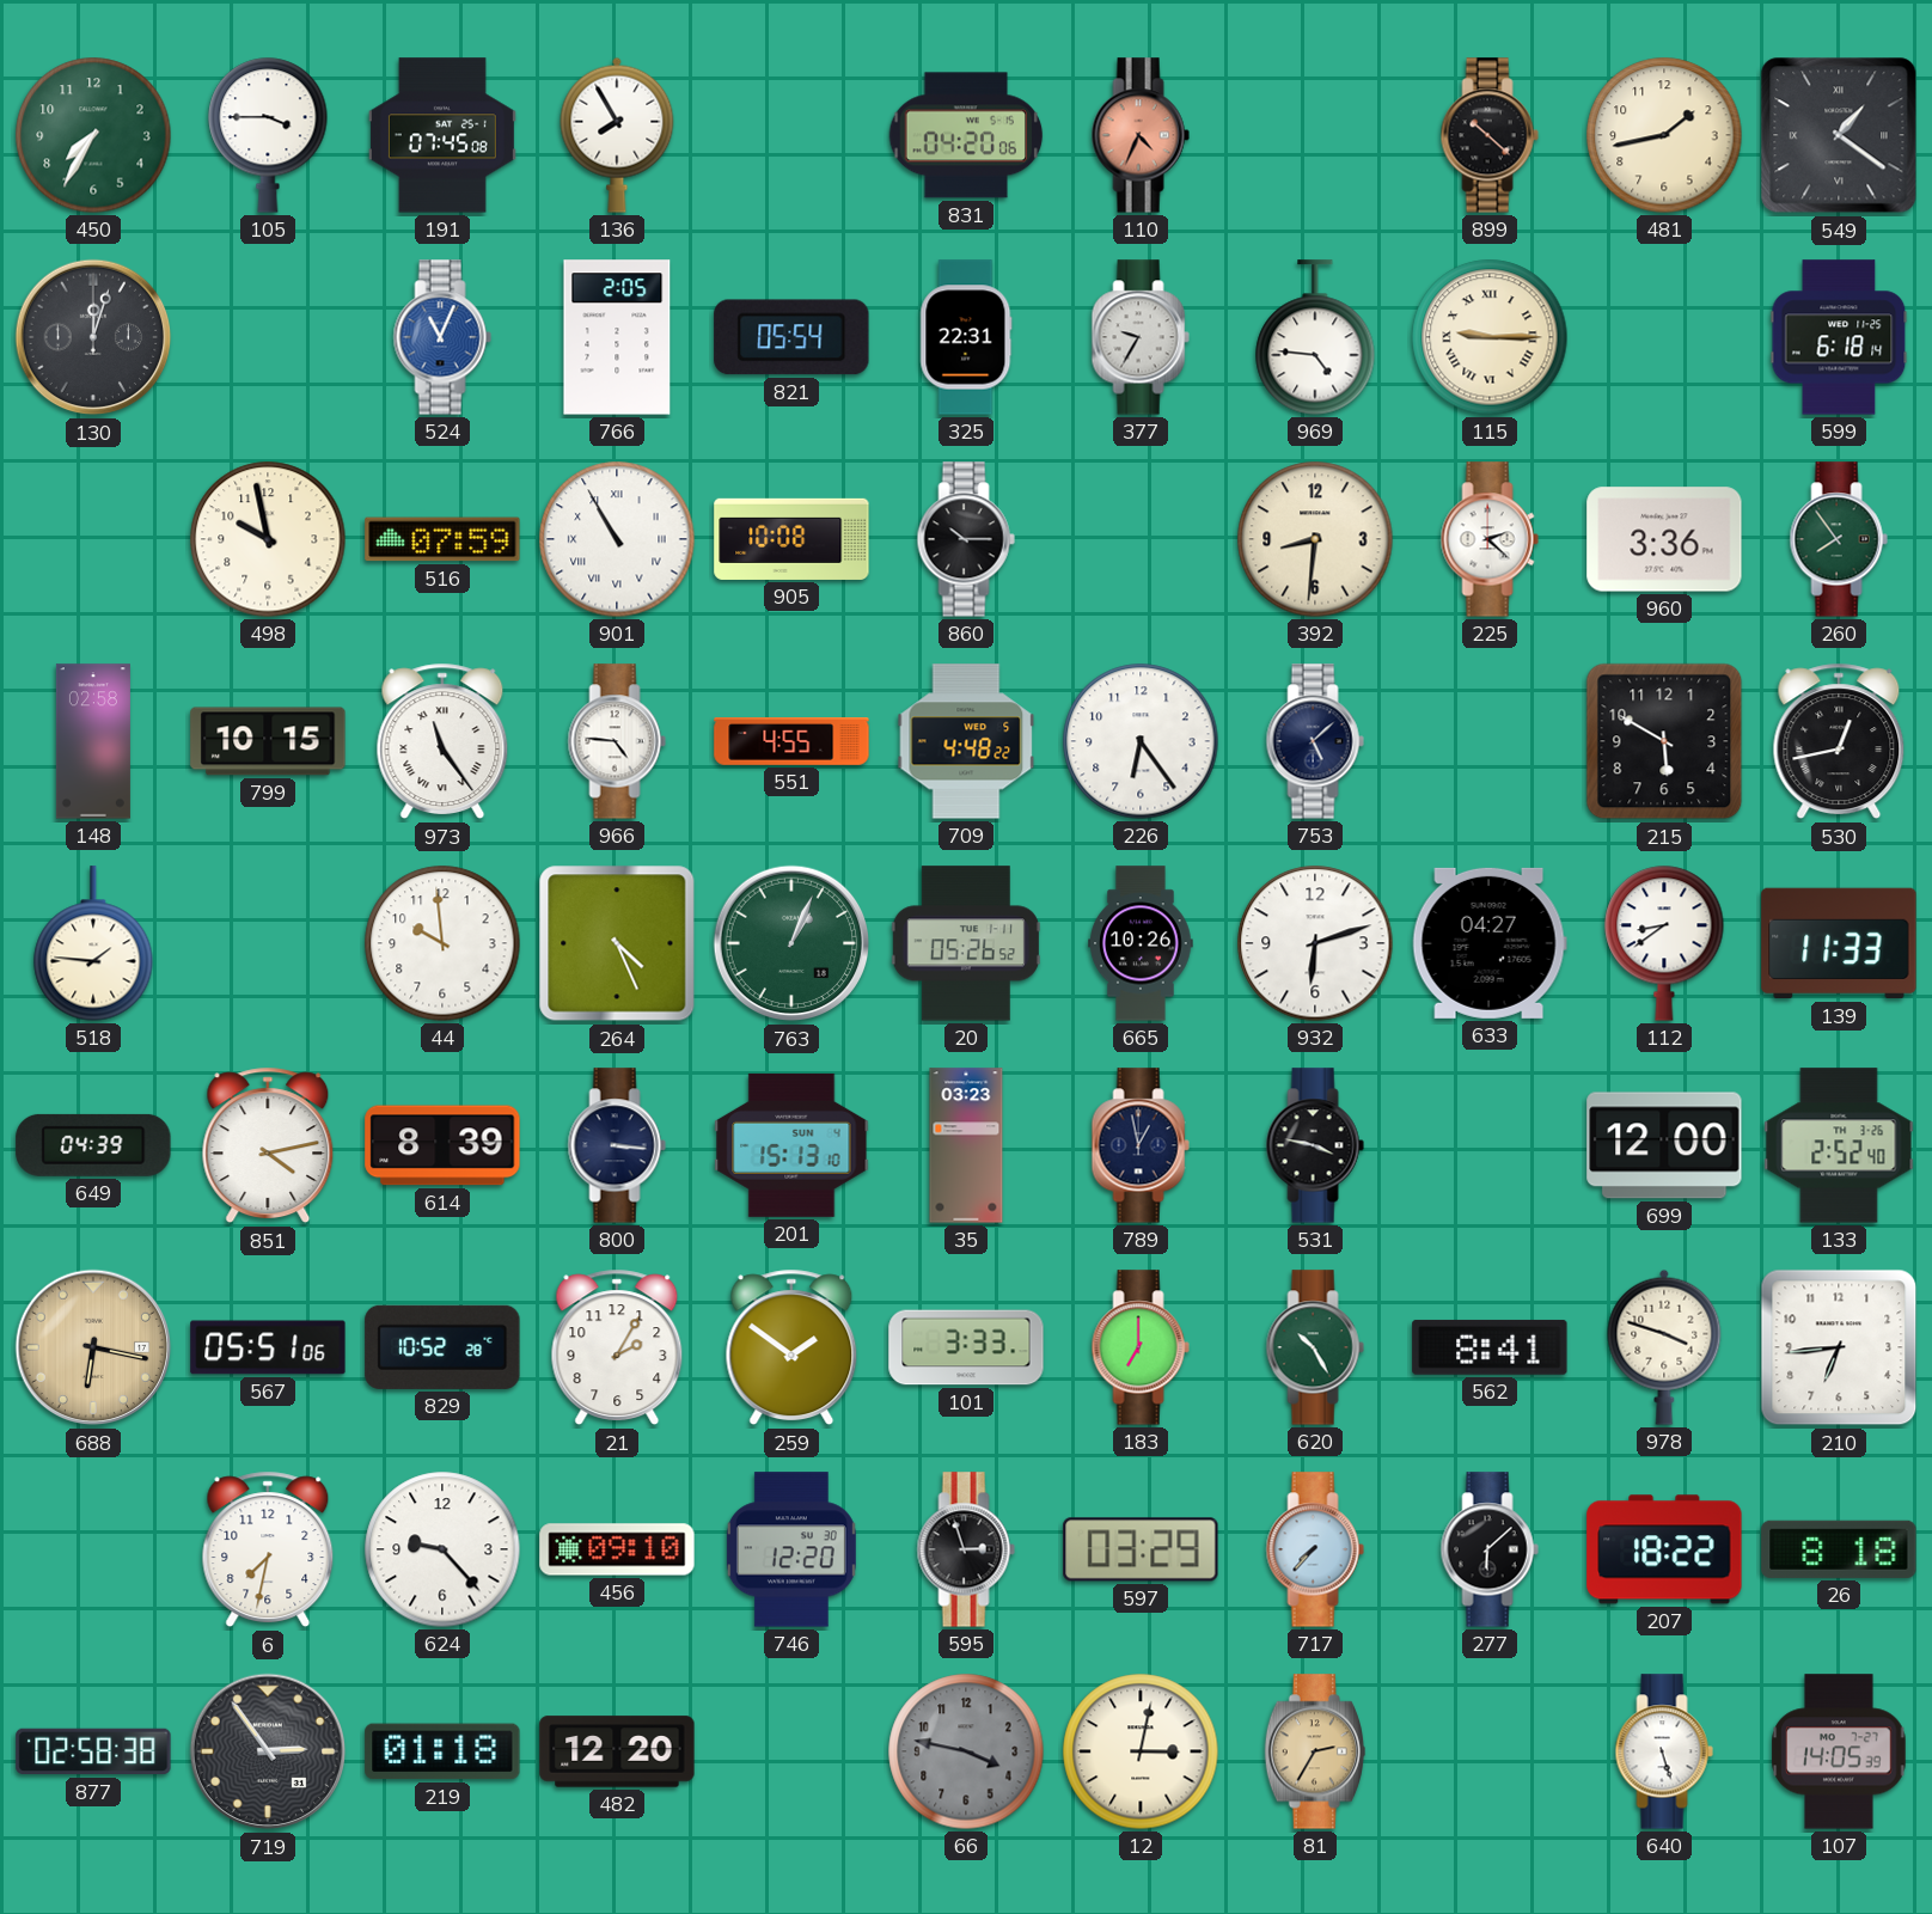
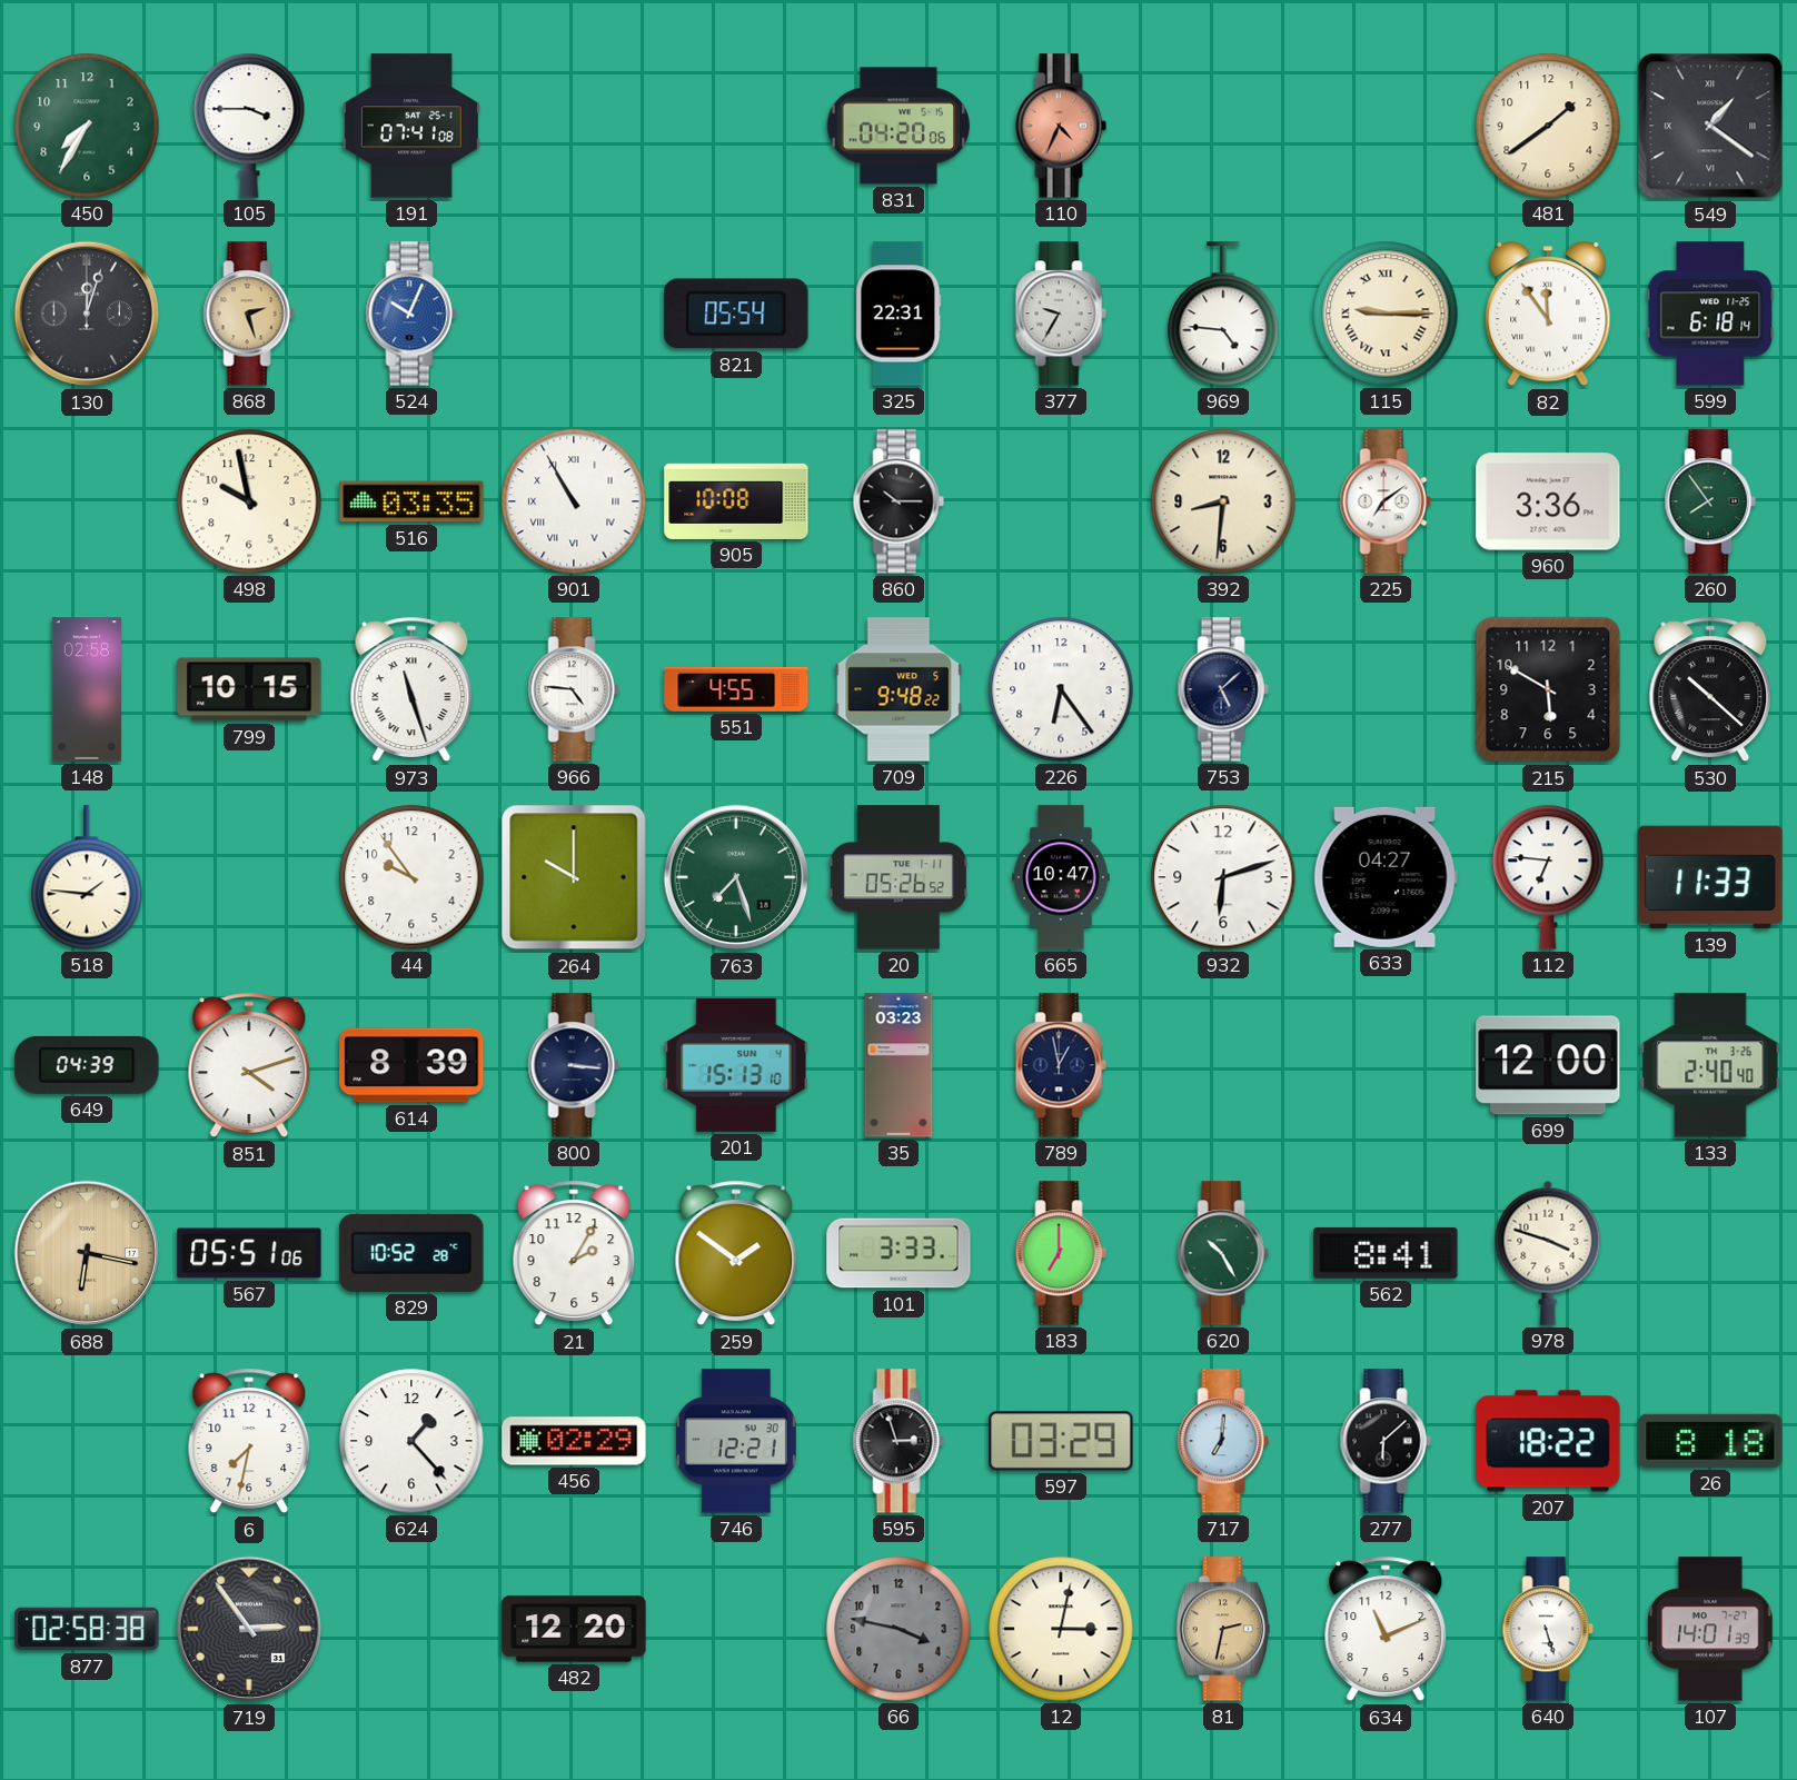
191: 07:45 -> 07:41 (411, 126)
136: 7:55 -> none (617, 135)
899: 10:22 -> none (1490, 135)
481: 1:43 -> 1:39 (1548, 126)
868: none -> 2:27 (249, 314)
524: 11:04 -> 10:04 (411, 314)
766: 2:05 -> none (617, 337)
82: none -> 11:54 (1548, 315)
516: 07:59 -> 03:35 (411, 501)
225: 2:22 -> 7:09 (1386, 501)
973: 11:24 -> 11:27 (411, 689)
709: 4:48 -> 9:48 (898, 689)
530: 12:43 -> 10:22 (1710, 689)
44: 9:59 -> 9:54 (411, 877)
264: 4:26 -> 10:00 (574, 877)
763: 1:04 -> 7:27 (736, 877)
665: 10:26 -> 10:47 (1061, 877)
112: 8:39 -> 6:46 (1548, 877)
851: 4:13 -> 4:12 (249, 1065)
531: 3:47 -> none (1315, 1145)
133: 2:52 -> 2:40 (1710, 1065)
210: 6:44 -> none (1839, 1347)
624: 9:23 -> 1:23 (411, 1441)
456: 09:10 -> 02:29 (574, 1441)
746: 12:20 -> 12:21 (736, 1441)
717: 7:37 -> 7:01 (1223, 1441)
219: 01:18 -> none (442, 1751)
81: 2:35 -> 2:32 (1222, 1629)
634: none -> 11:11 (1386, 1629)
107: 14:05 -> 14:01 (1710, 1629)
